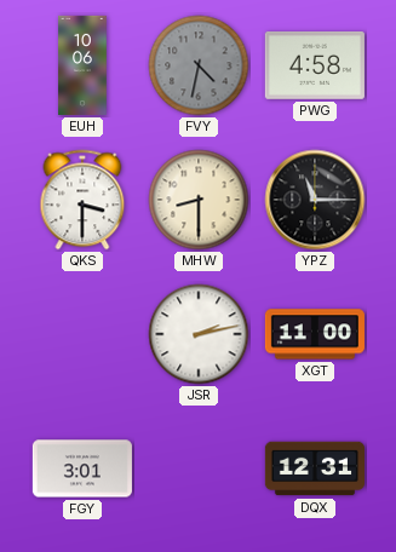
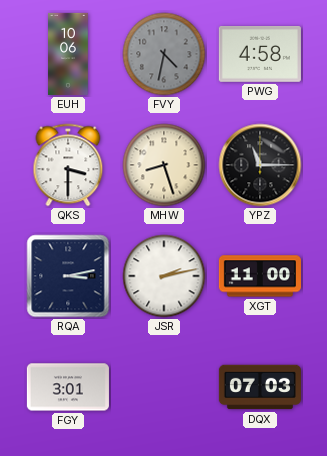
MHW: 8:30 -> 8:27 (164, 165)
RQA: none -> 3:13 (68, 276)
DQX: 12:31 -> 07:03 (260, 387)
